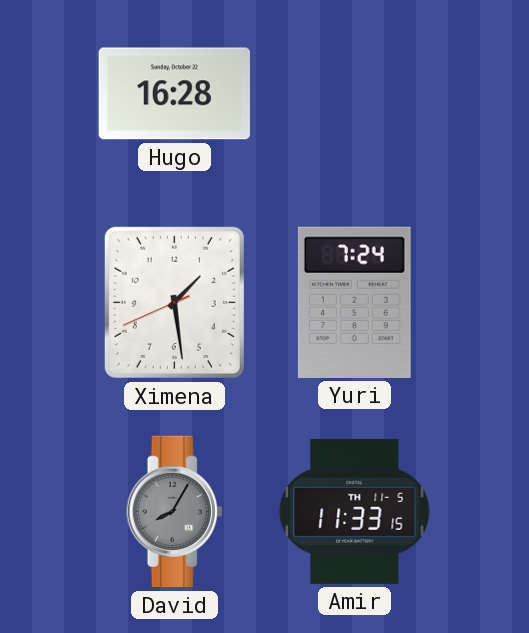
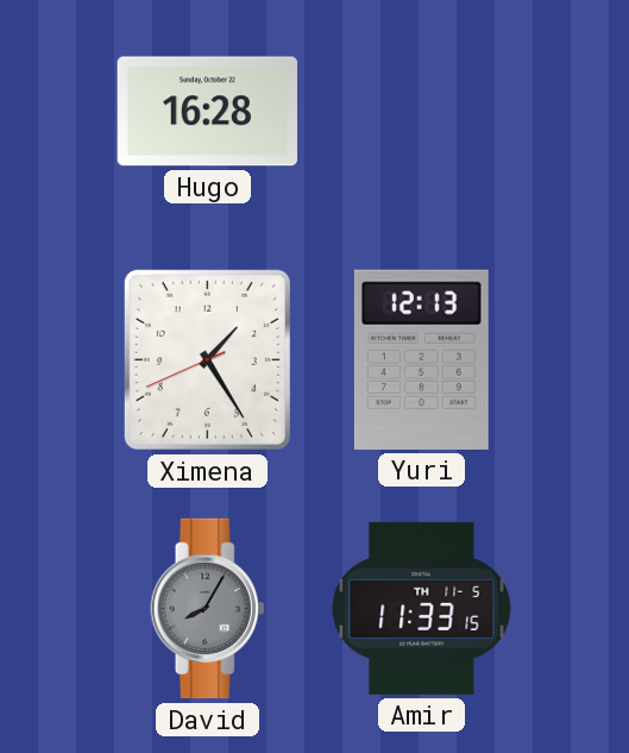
Ximena: 1:28 -> 1:24 (207, 359)
Yuri: 7:24 -> 12:13 (421, 359)
